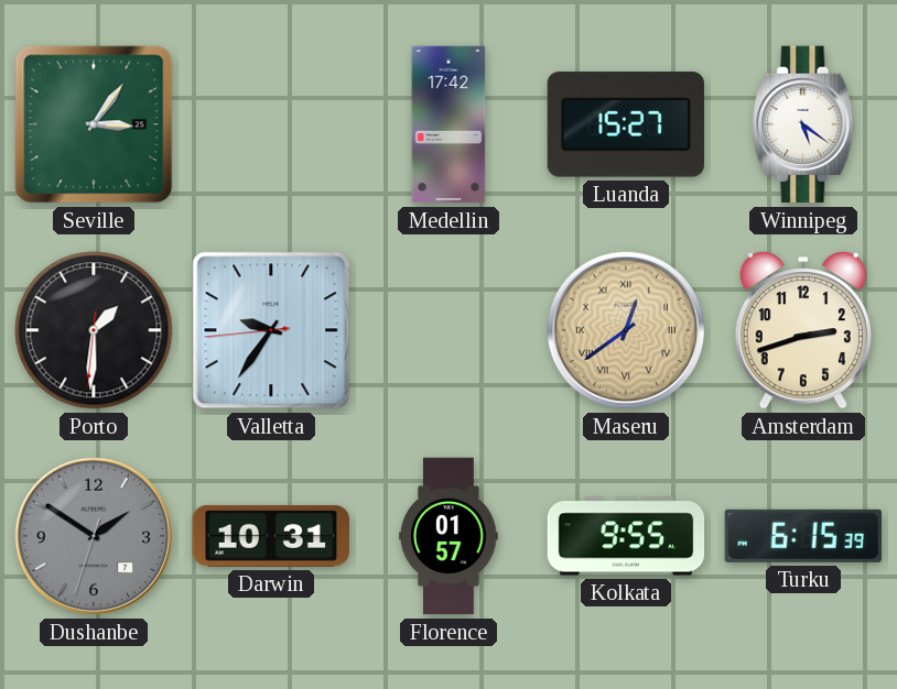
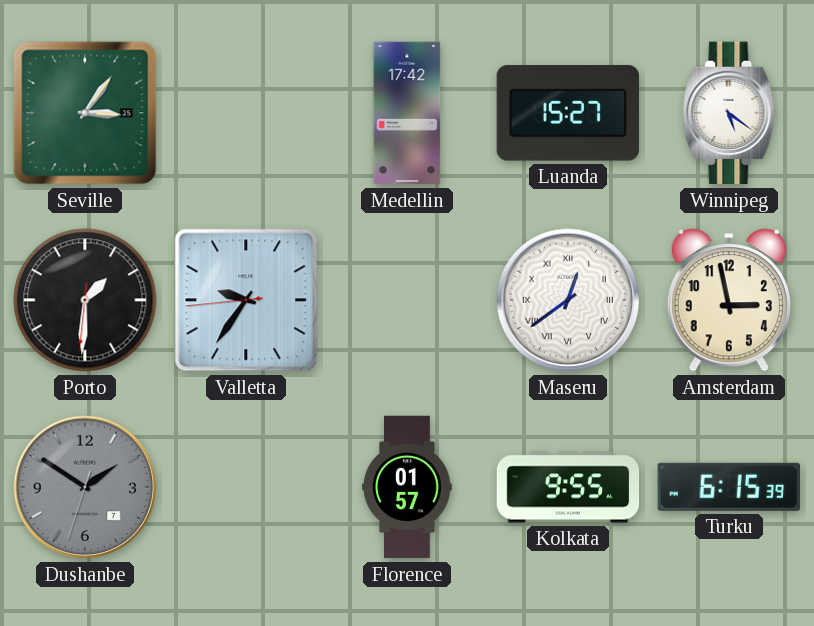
Maseru dial: champagne -> white (568, 300)
Amsterdam: 2:42 -> 2:58 (729, 300)
Darwin: 10:31 -> none (270, 536)
